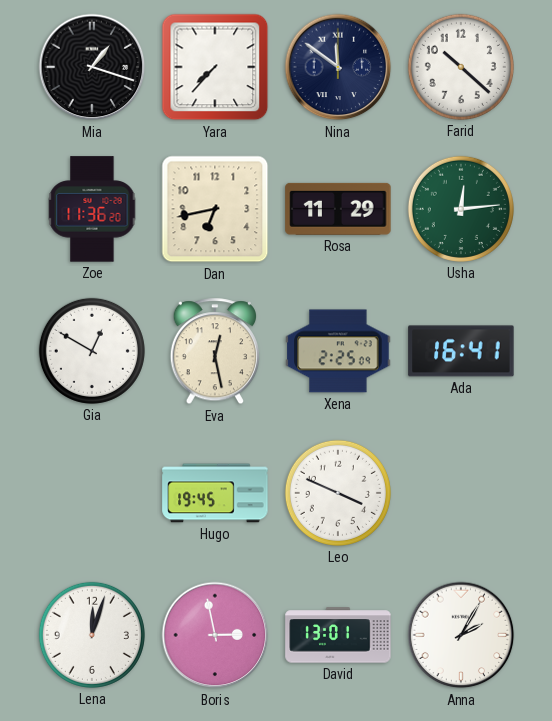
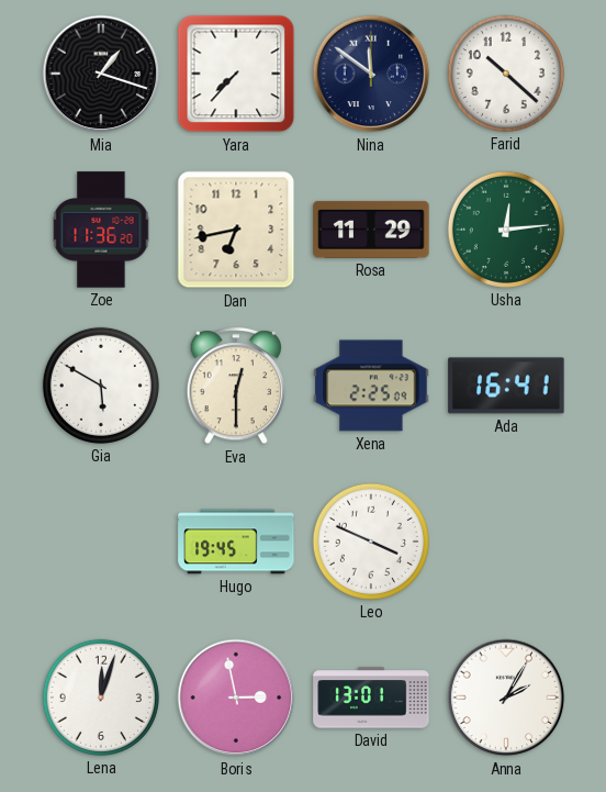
Gia: 12:50 -> 5:50 (101, 386)
Eva: 12:28 -> 12:30 (235, 387)
